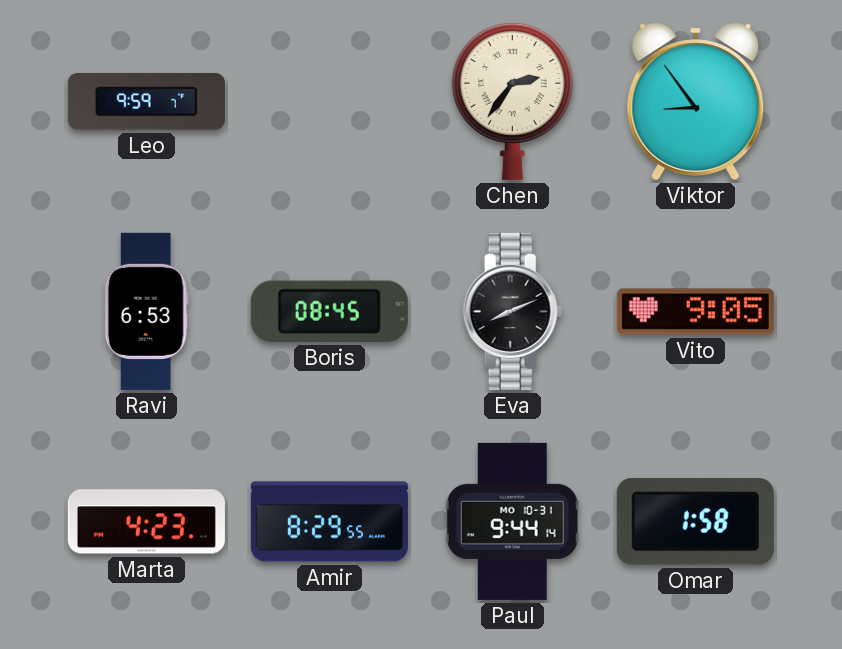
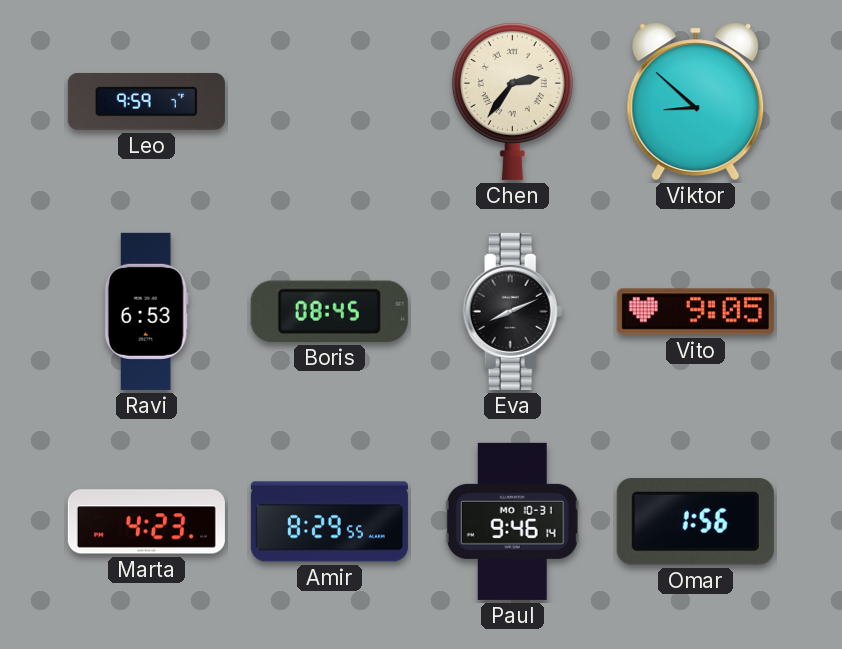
Viktor: 8:54 -> 8:52 (696, 101)
Paul: 9:44 -> 9:46 (512, 521)
Omar: 1:58 -> 1:56 (695, 522)
